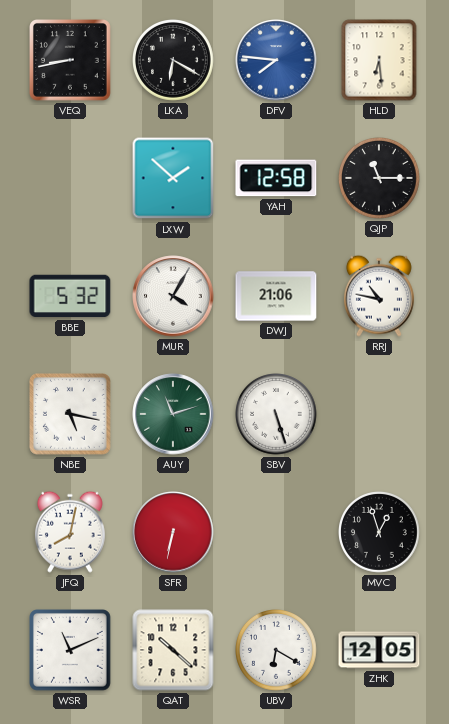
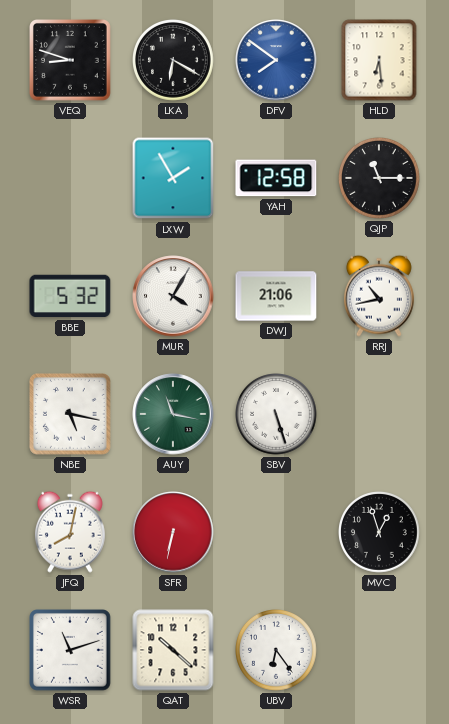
VEQ: 8:43 -> 8:48 (71, 61)
DFV: 7:46 -> 7:51 (276, 60)
LXW: 1:52 -> 1:55 (173, 178)
RRJ: 10:47 -> 10:43 (379, 296)
AUY: 11:12 -> 11:17 (173, 414)
WSR: 11:11 -> 11:12 (71, 651)
UBV: 6:20 -> 6:24 (277, 651)
ZHK: 12:05 -> none (379, 650)
